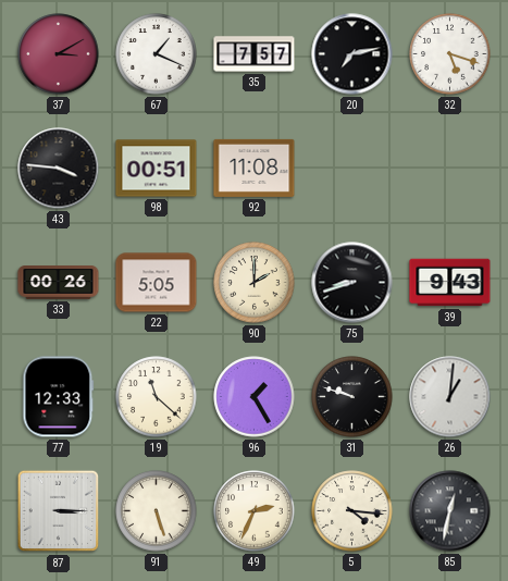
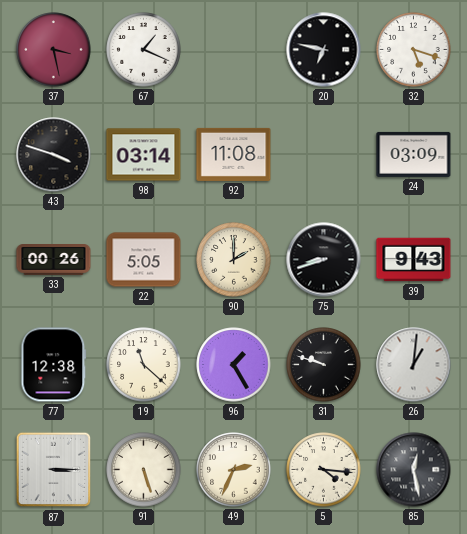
37: 3:10 -> 3:28 (54, 50)
35: 7:57 -> none (255, 54)
20: 7:13 -> 6:47 (324, 50)
43: 3:46 -> 3:48 (54, 155)
98: 00:51 -> 03:14 (144, 155)
24: none -> 03:09 (414, 154)
77: 12:33 -> 12:38 (54, 365)
85: 12:32 -> 12:28 (414, 470)
